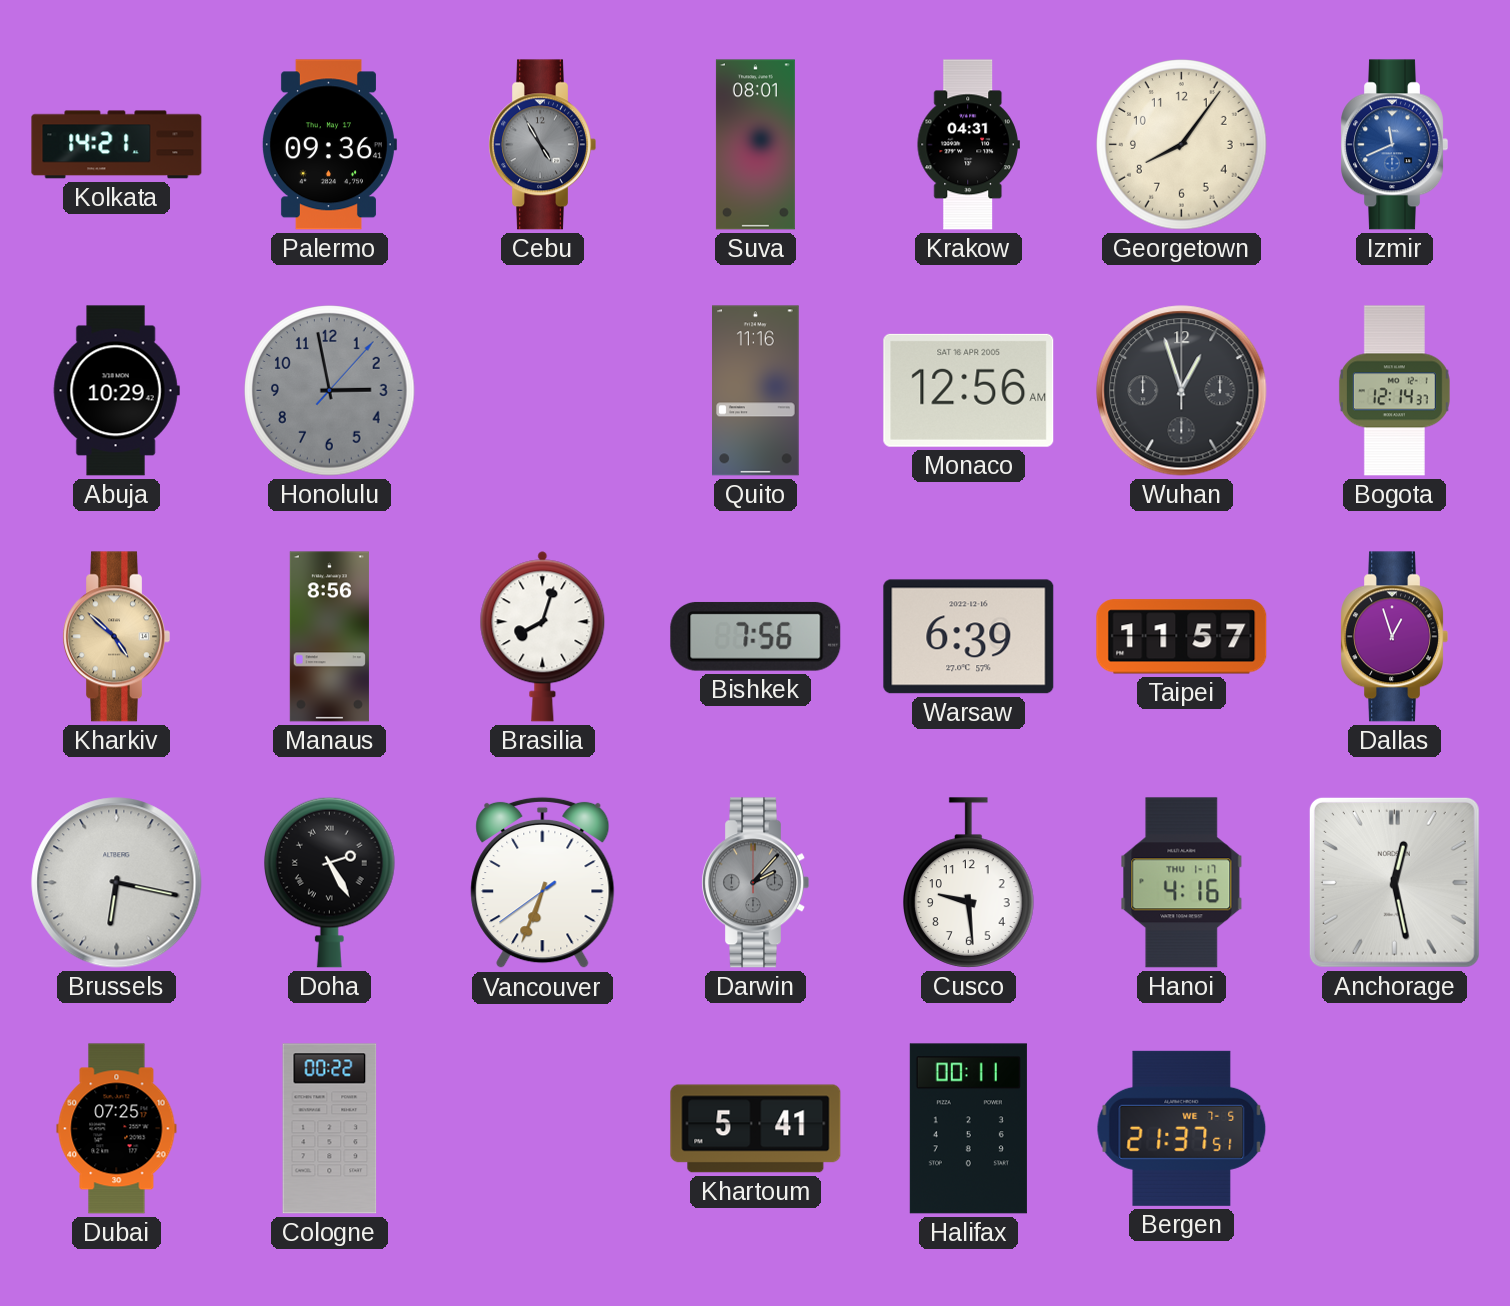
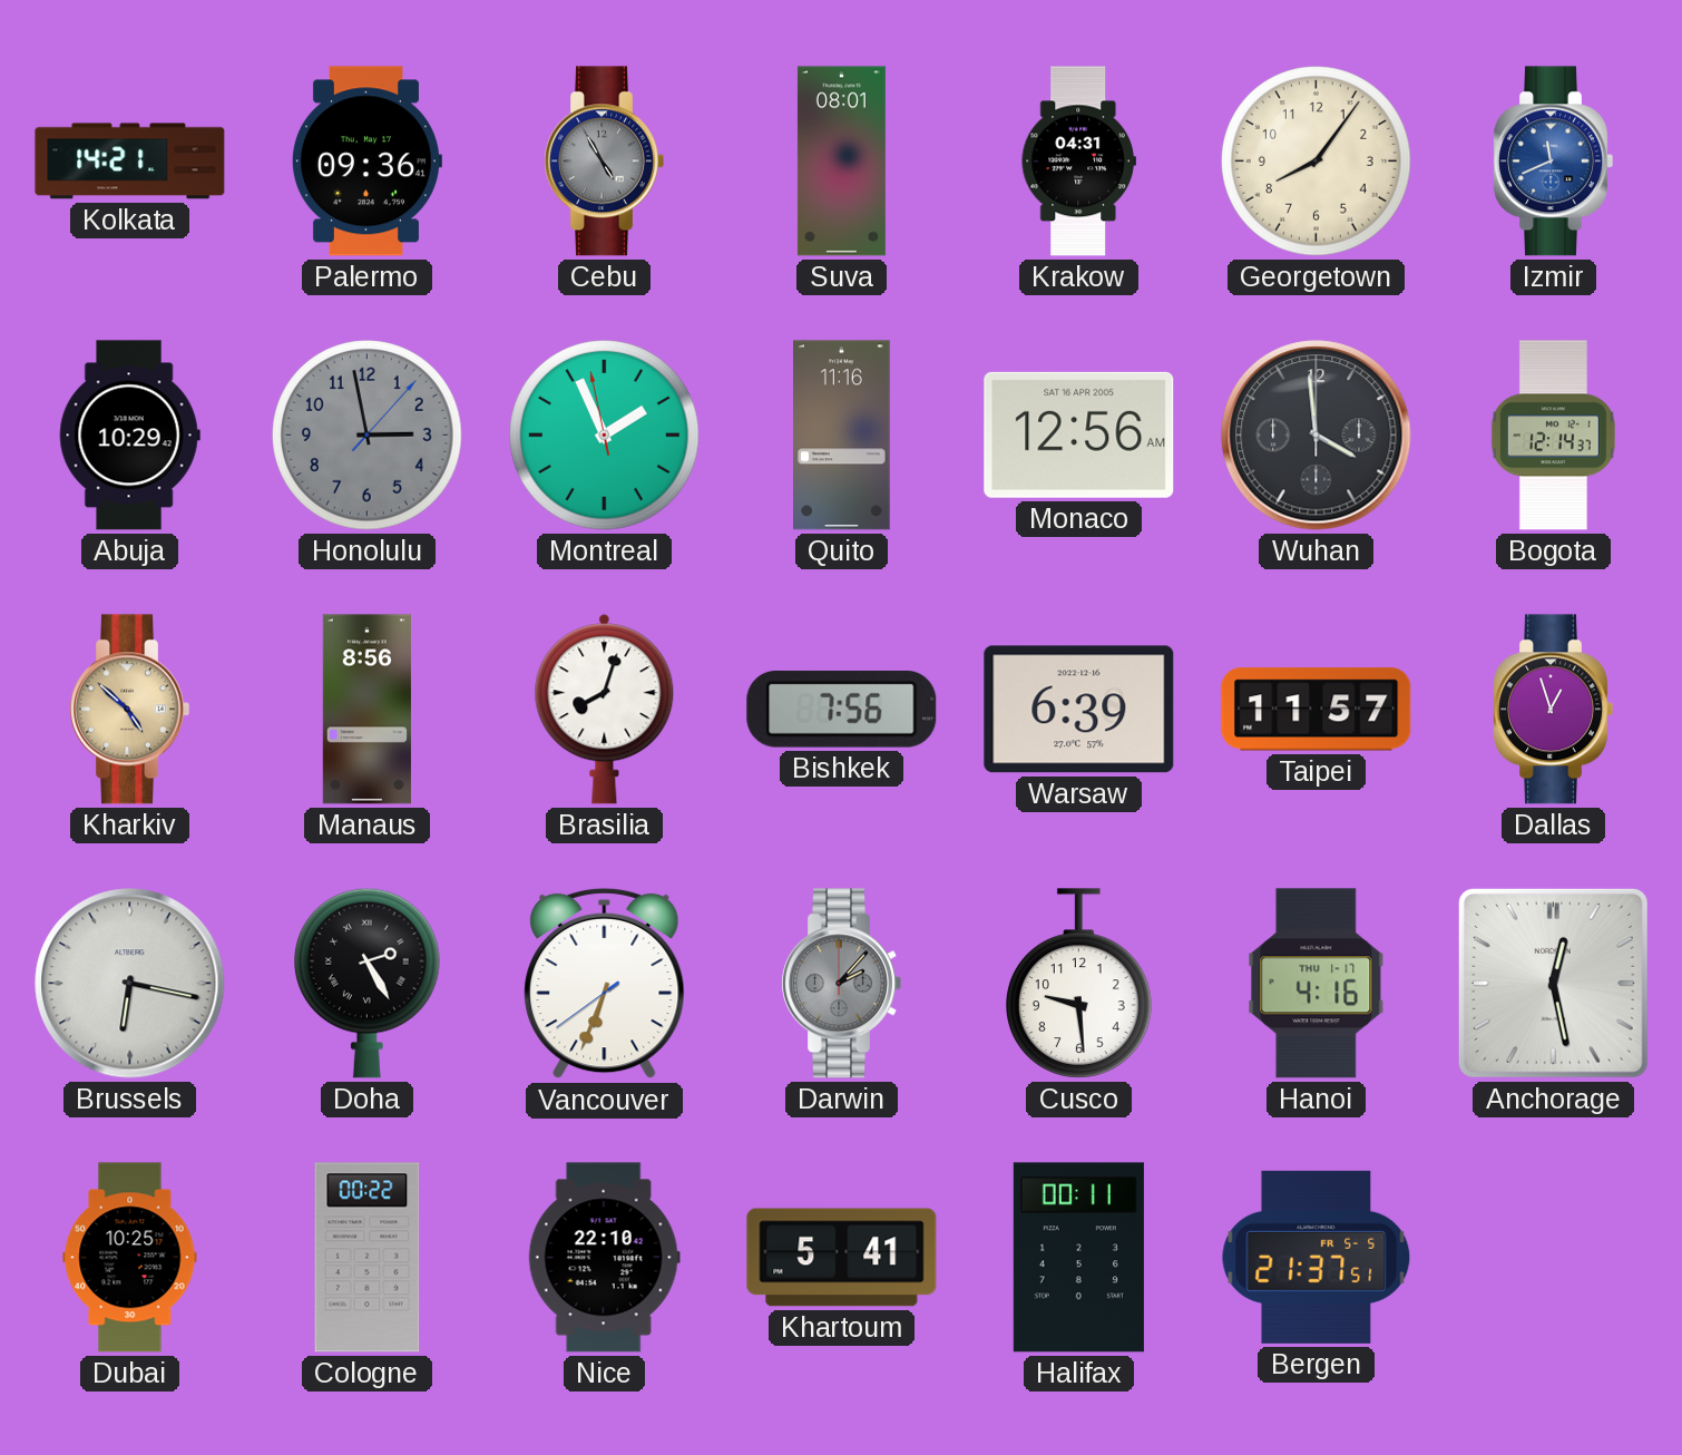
Montreal: none -> 1:55 (605, 436)
Wuhan: 12:57 -> 3:59 (1317, 436)
Dubai: 07:25 -> 10:25 (130, 1258)
Nice: none -> 22:10 (604, 1258)
Bergen date: WE 7-5 -> FR 5-5 (1317, 1257)
